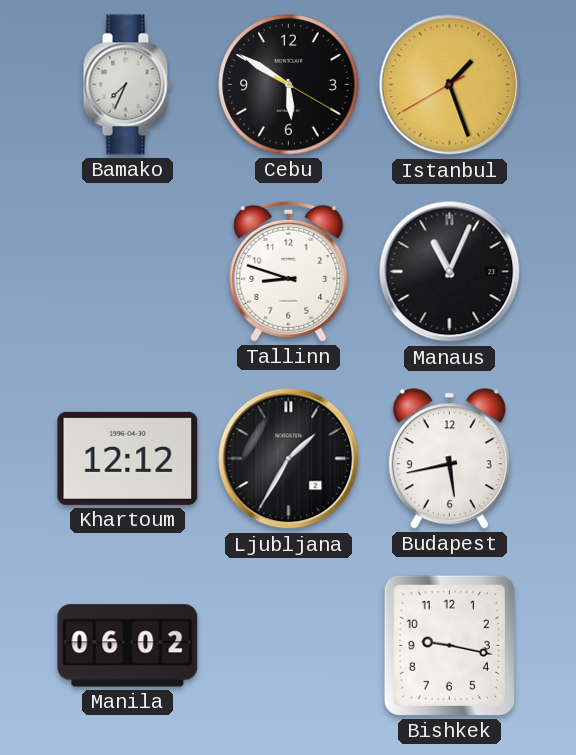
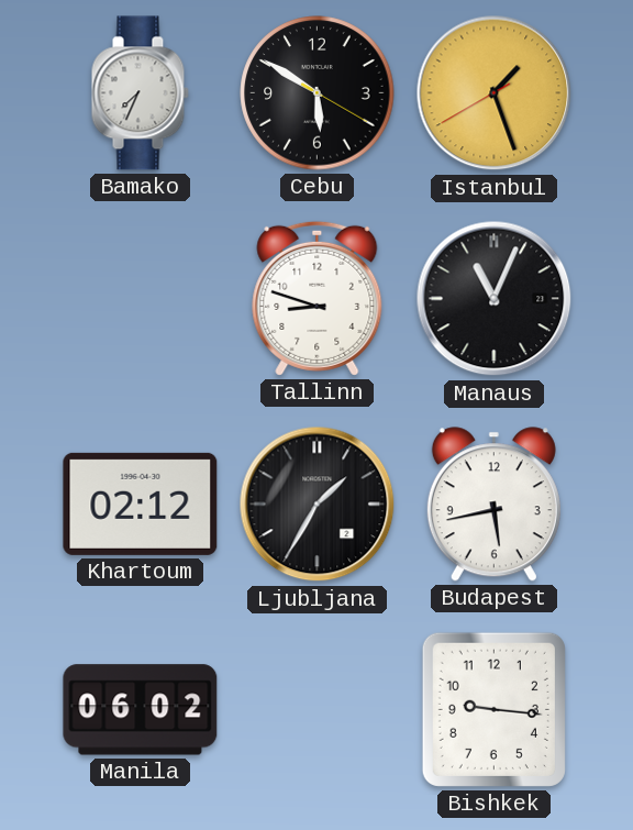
Khartoum: 12:12 -> 02:12 (141, 503)
Bishkek: 9:17 -> 9:16 (493, 709)
